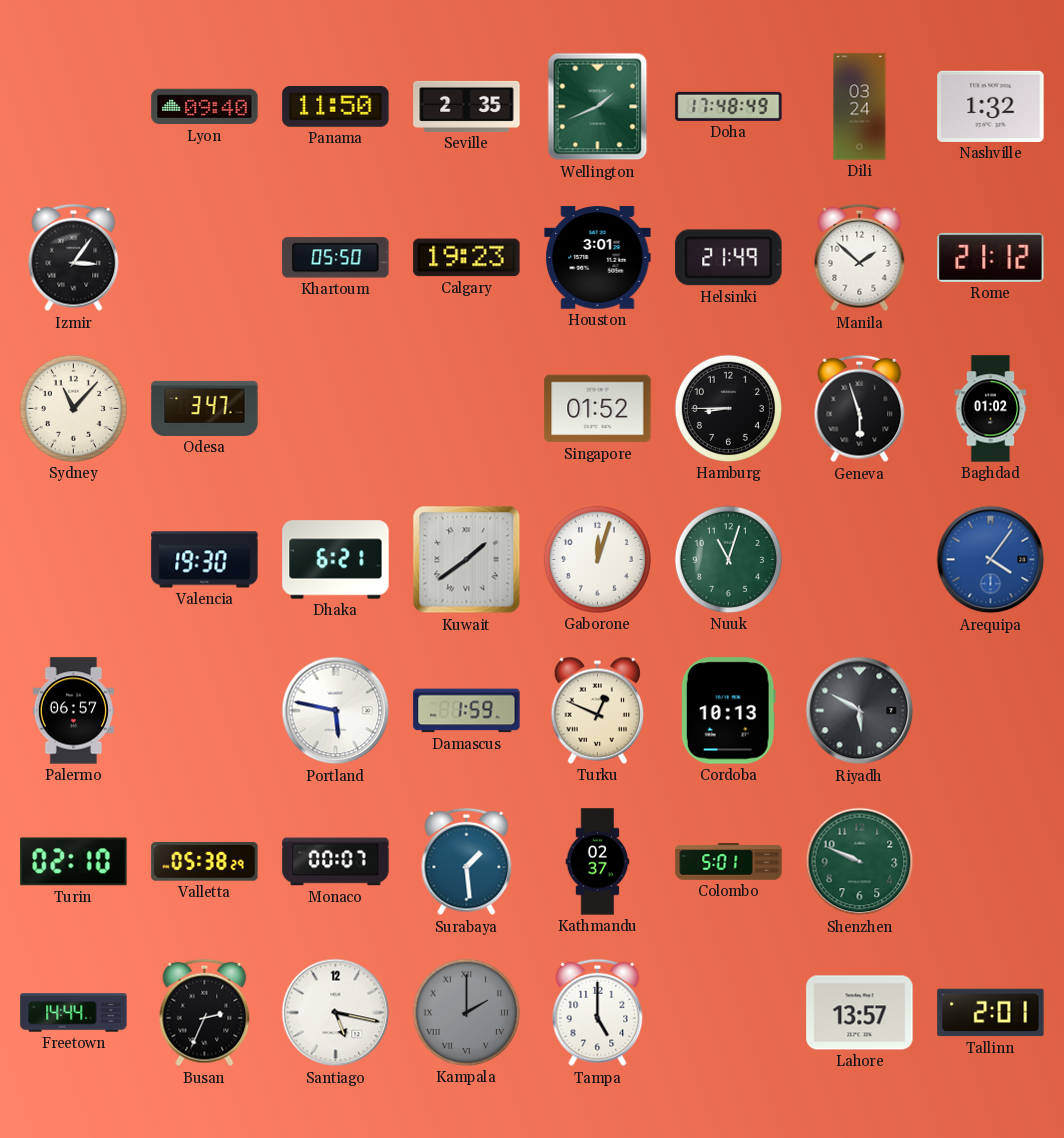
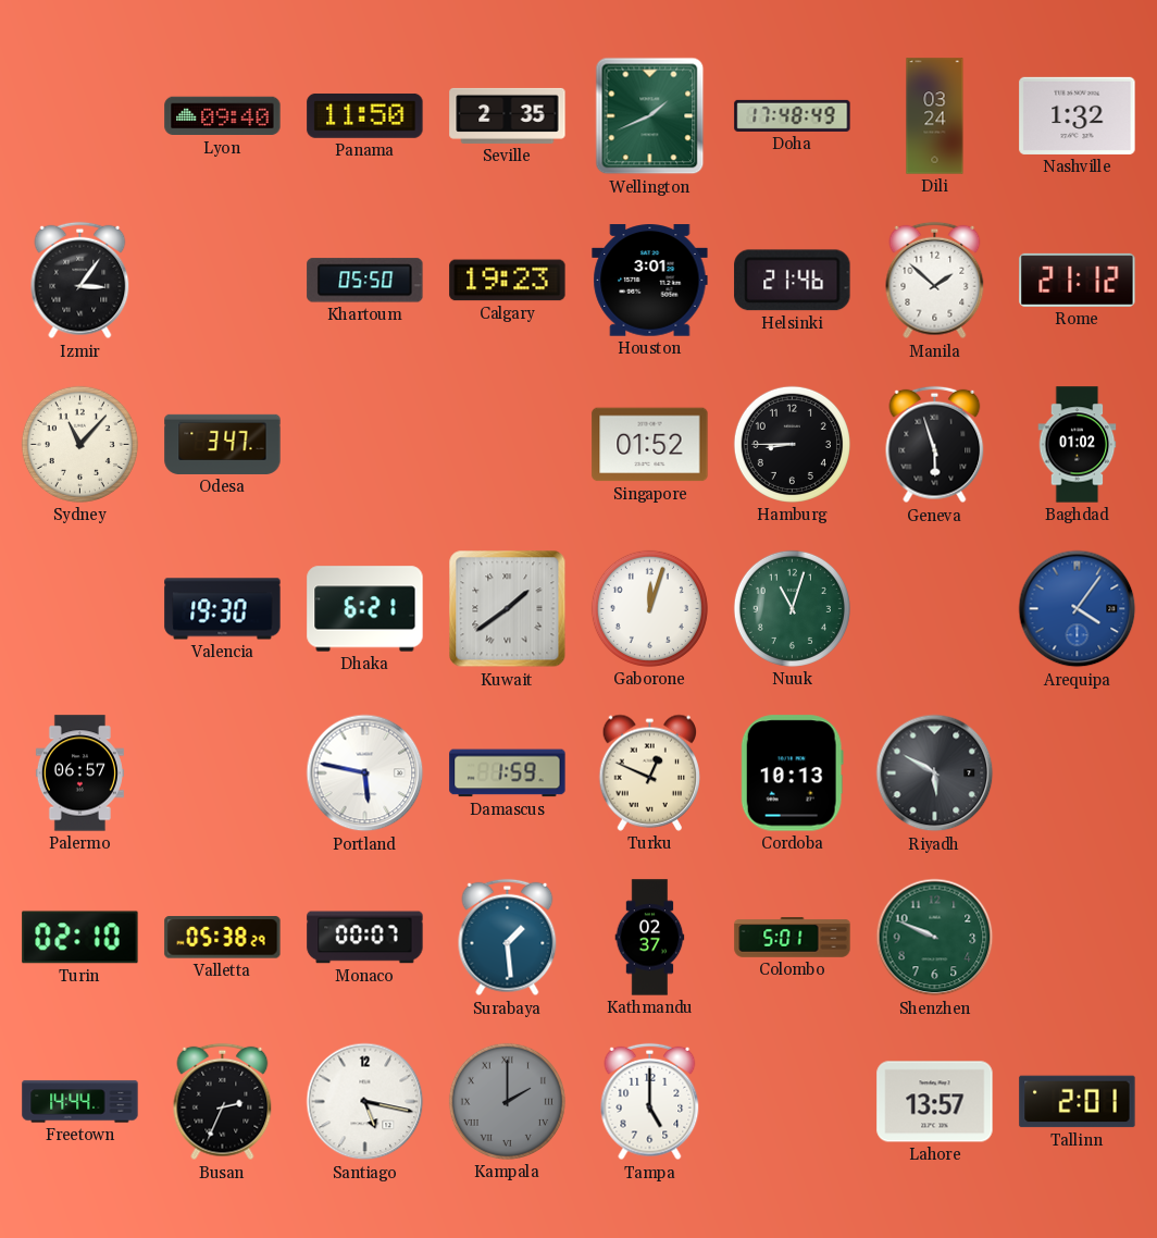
Helsinki: 21:49 -> 21:46 (793, 281)
